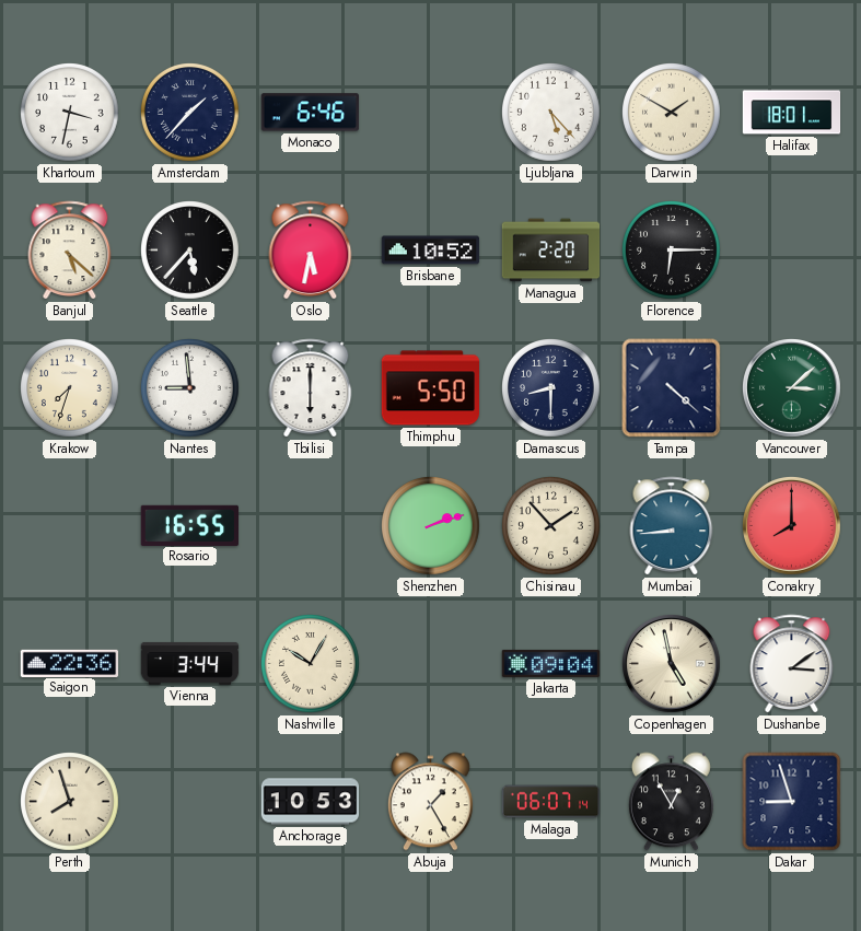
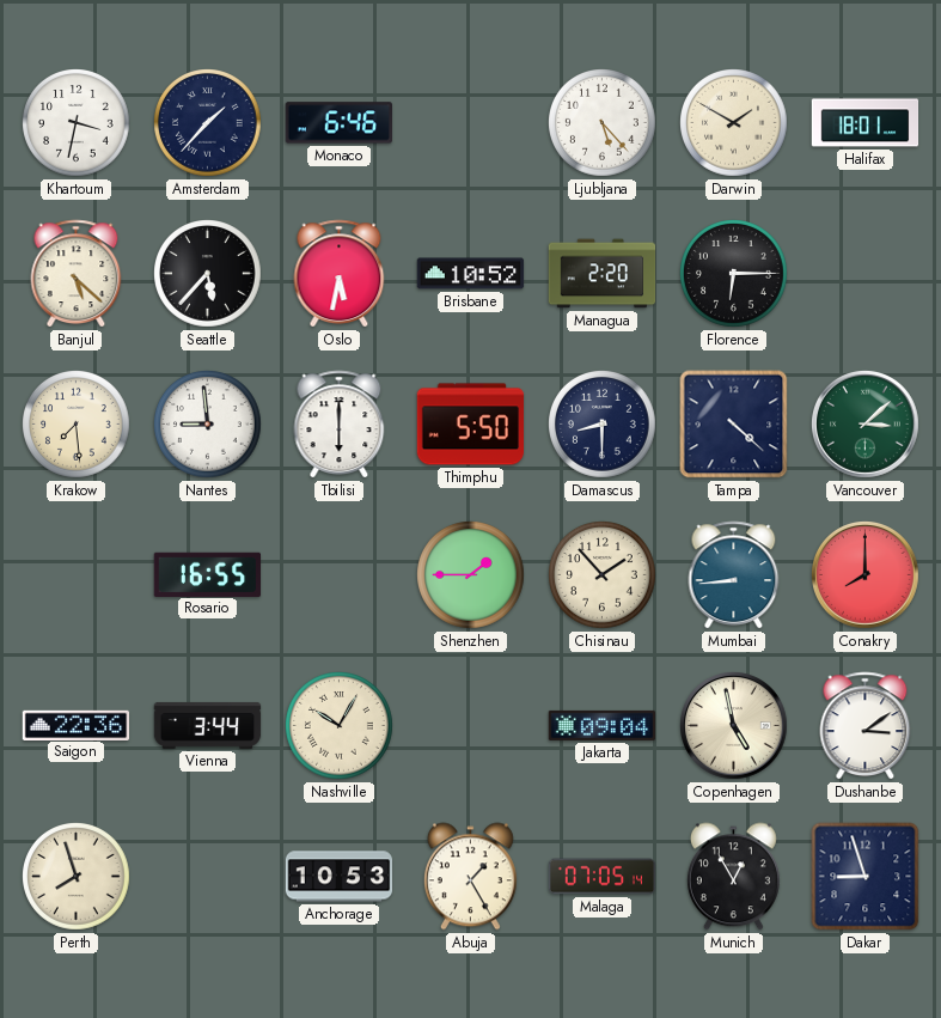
Krakow: 7:33 -> 7:29 (77, 425)
Shenzhen: 2:12 -> 1:45 (471, 575)
Malaga: 06:07 -> 07:05 (603, 877)
